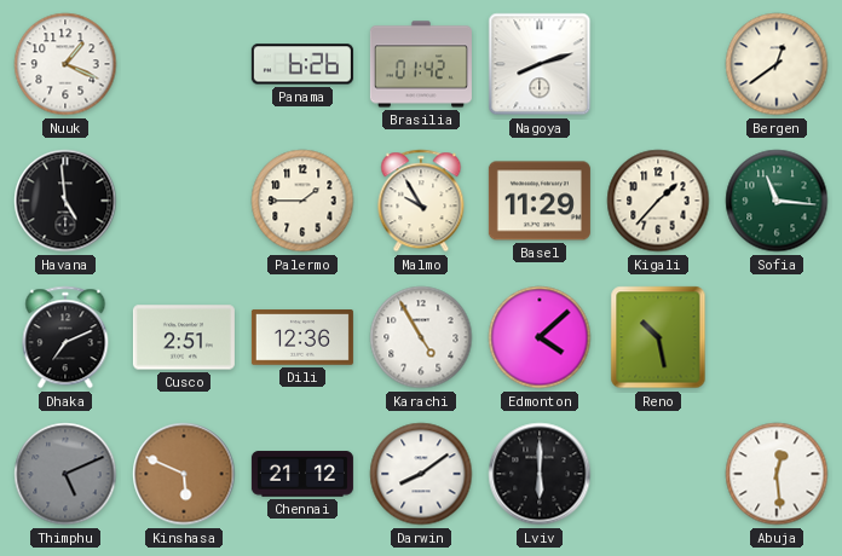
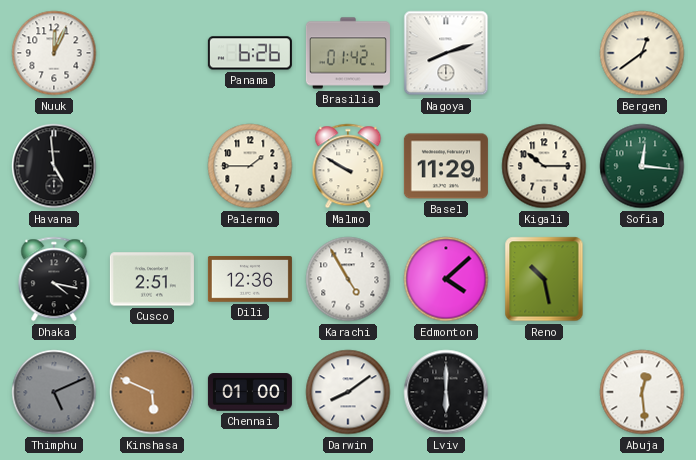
Nuuk: 1:19 -> 12:04 (54, 53)
Malmo: 9:55 -> 9:50 (348, 166)
Kigali: 1:37 -> 10:15 (544, 166)
Sofia: 11:16 -> 12:16 (642, 166)
Dhaka: 7:11 -> 4:17 (54, 279)
Chennai: 21:12 -> 01:00 (250, 392)
